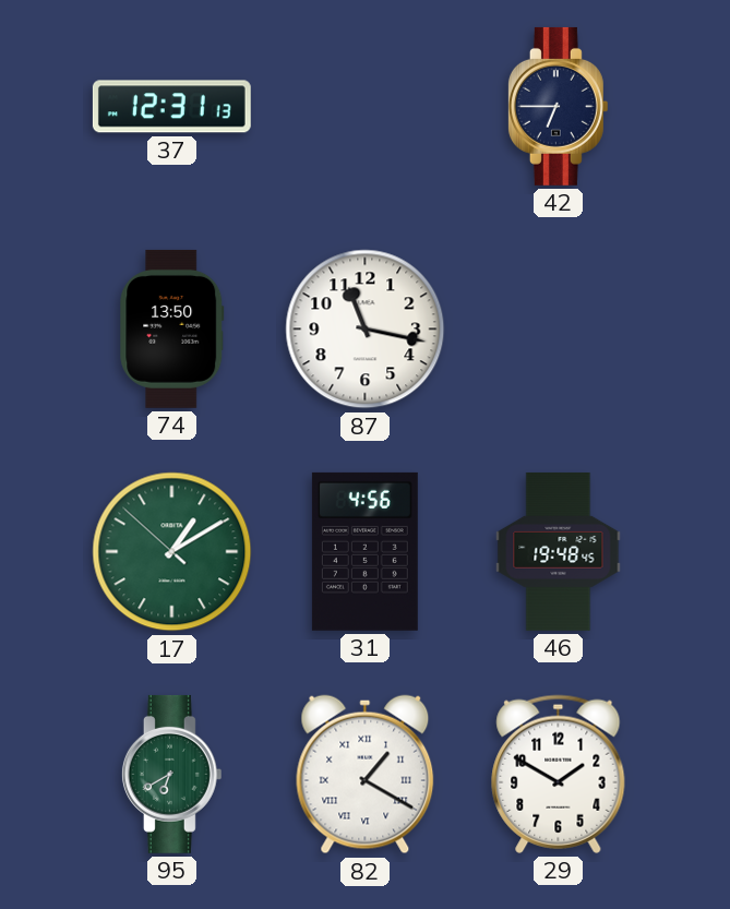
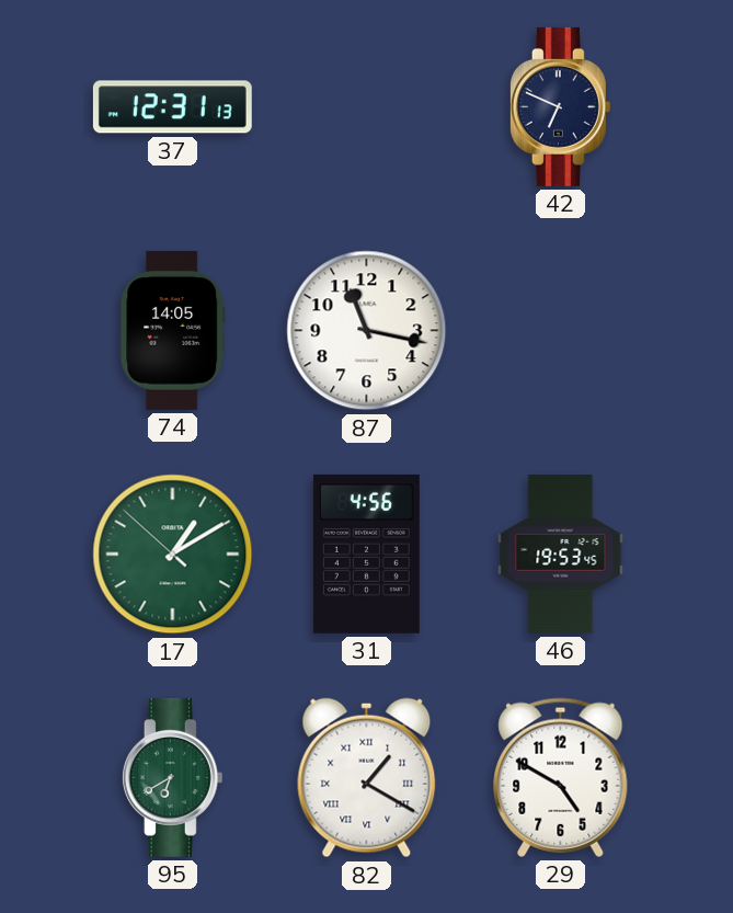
42: 6:45 -> 6:49 (560, 106)
74: 13:50 -> 14:05 (173, 330)
46: 19:48 -> 19:53 (561, 553)
29: 1:50 -> 4:50 (561, 777)
